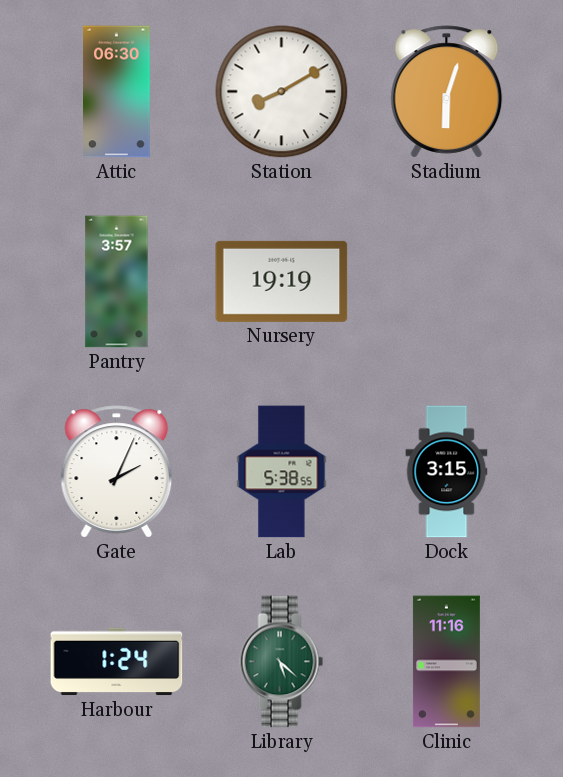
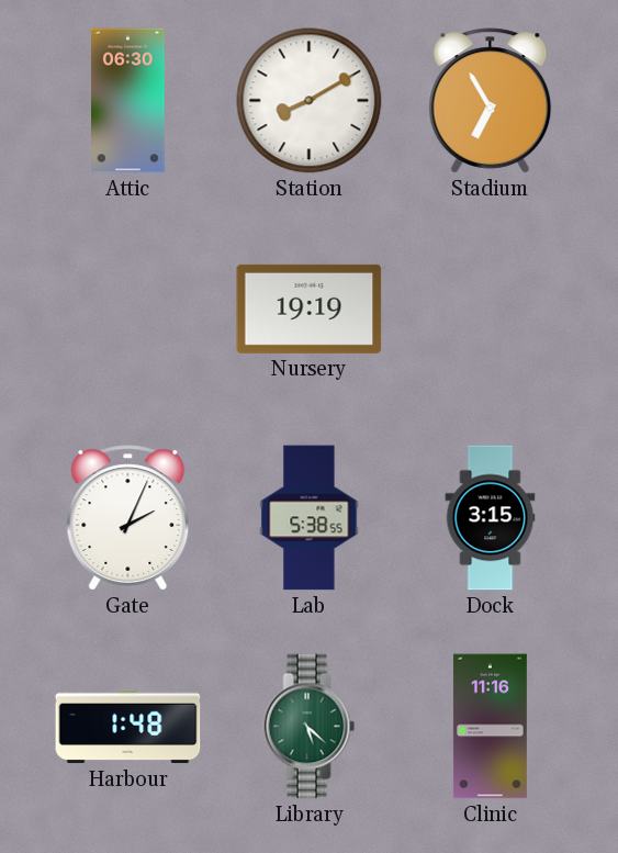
Stadium: 6:03 -> 6:55 (491, 101)
Pantry: 3:57 -> none (117, 282)
Harbour: 1:24 -> 1:48 (128, 727)
